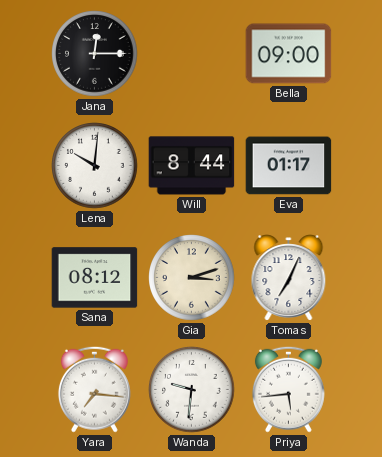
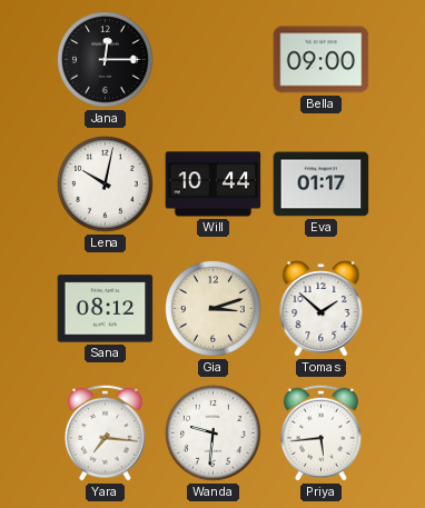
Lena: 10:01 -> 10:02 (106, 185)
Will: 8:44 -> 10:44 (214, 185)
Tomas: 7:04 -> 1:52 (322, 309)
